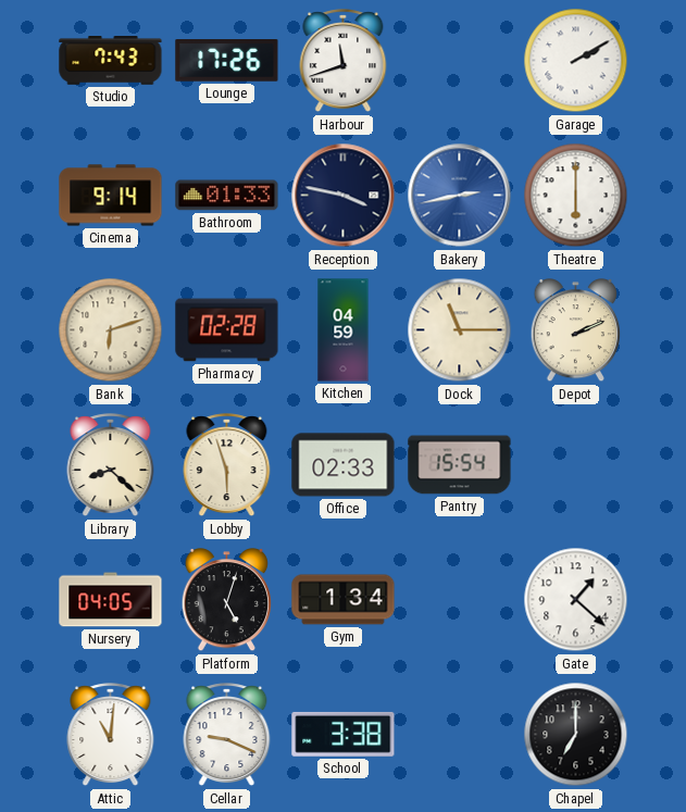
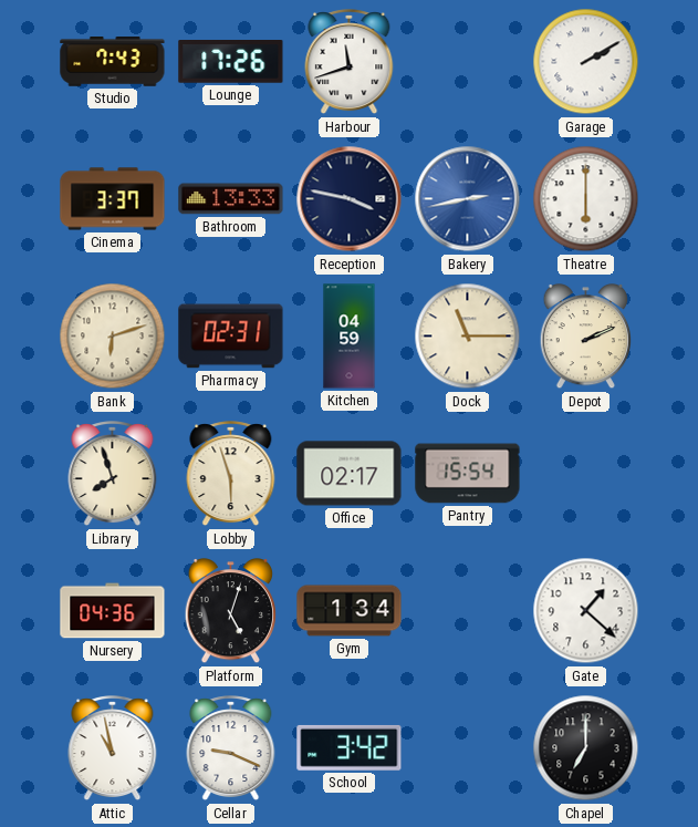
Cinema: 9:14 -> 3:37 (113, 199)
Bathroom: 01:33 -> 13:33 (231, 199)
Pharmacy: 02:28 -> 02:31 (231, 337)
Library: 8:22 -> 7:57 (113, 474)
Office: 02:33 -> 02:17 (350, 474)
Nursery: 04:05 -> 04:36 (113, 611)
Attic: 11:01 -> 10:58 (113, 748)
School: 3:38 -> 3:42 (350, 747)
